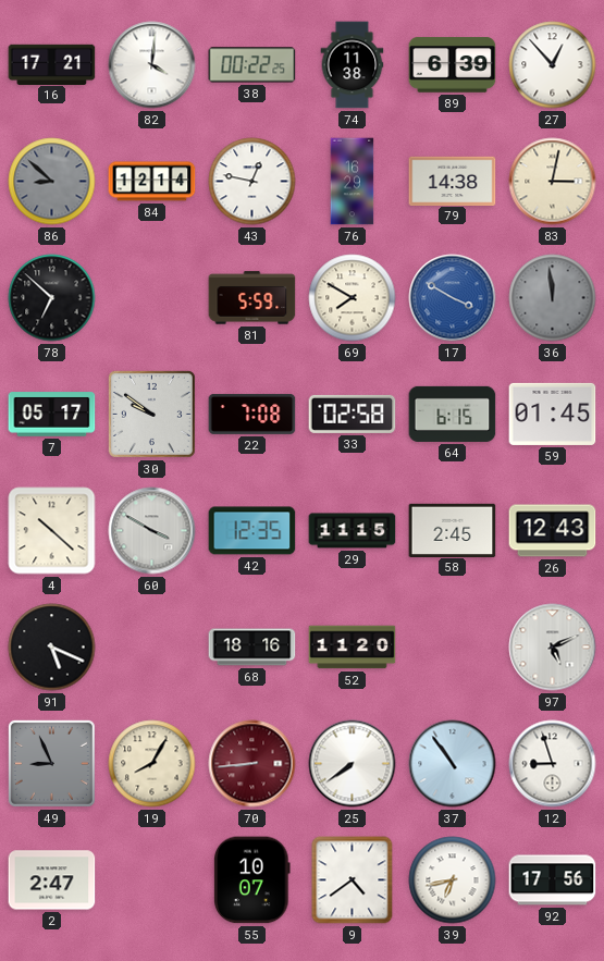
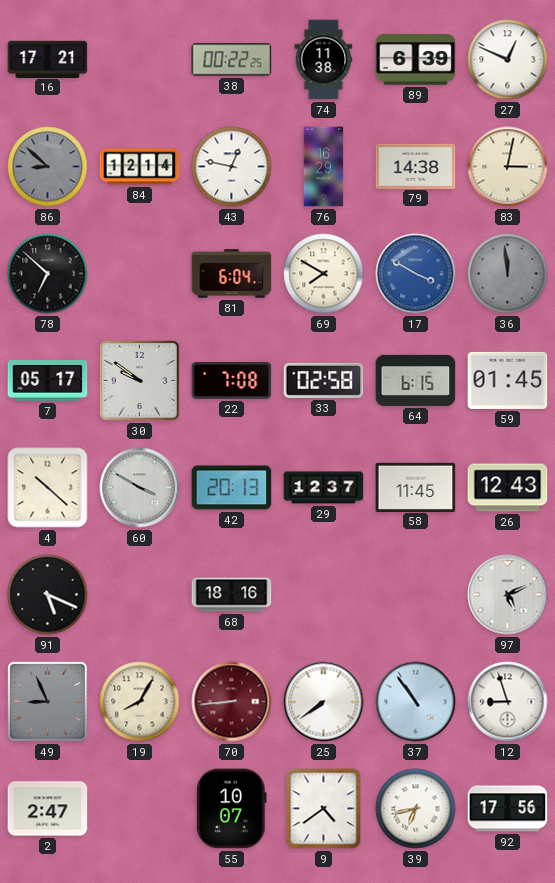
82: 4:01 -> none (152, 65)
27: 12:53 -> 12:49 (508, 60)
81: 5:59 -> 6:04 (232, 274)
42: 12:35 -> 20:13 (232, 488)
29: 11:15 -> 12:37 (324, 488)
58: 2:45 -> 11:45 (416, 487)
52: 11:20 -> none (353, 648)
